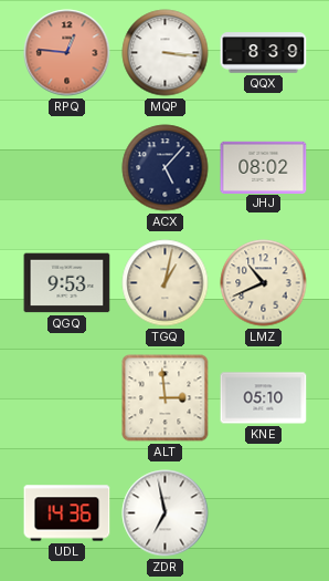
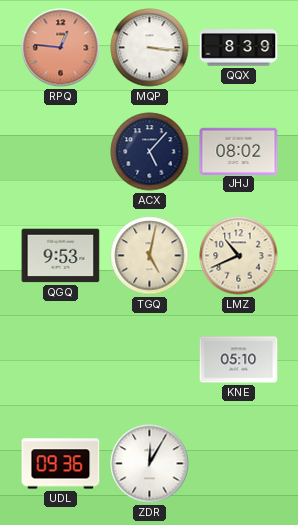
TGQ: 1:02 -> 5:02 (150, 256)
ALT: 2:59 -> none (166, 398)
UDL: 14:36 -> 09:36 (61, 464)
ZDR: 6:58 -> 12:05 (150, 464)
